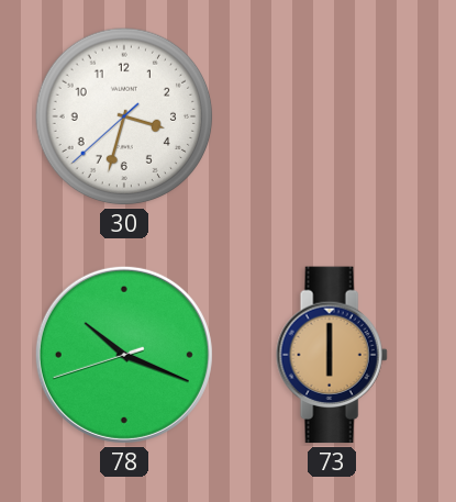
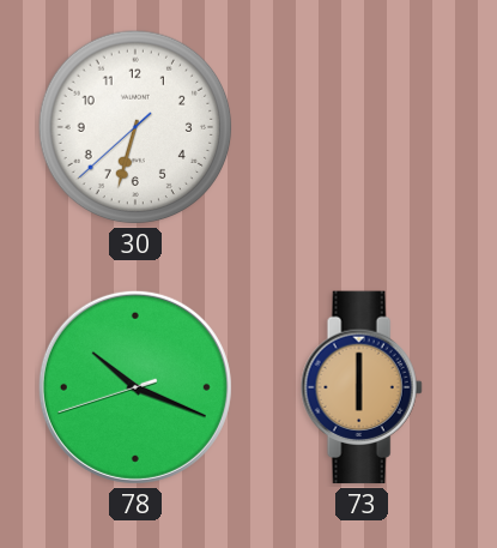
30: 3:32 -> 6:32 (135, 127)
